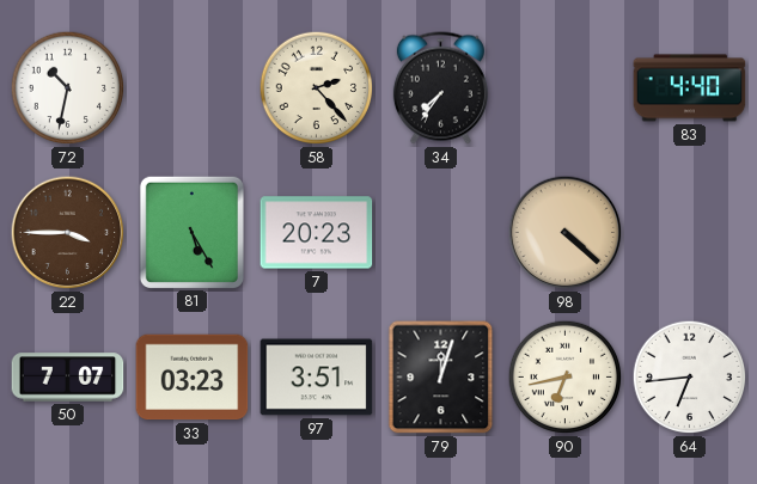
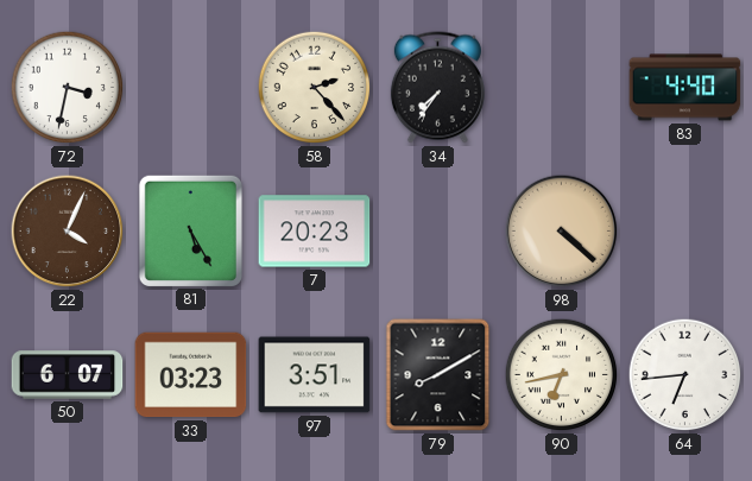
72: 10:32 -> 3:32 (68, 88)
22: 3:45 -> 4:04 (68, 232)
50: 7:07 -> 6:07 (68, 375)
79: 12:03 -> 8:10 (438, 375)
